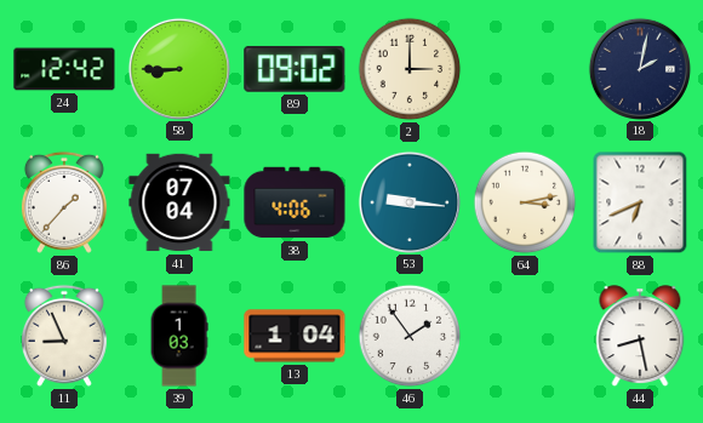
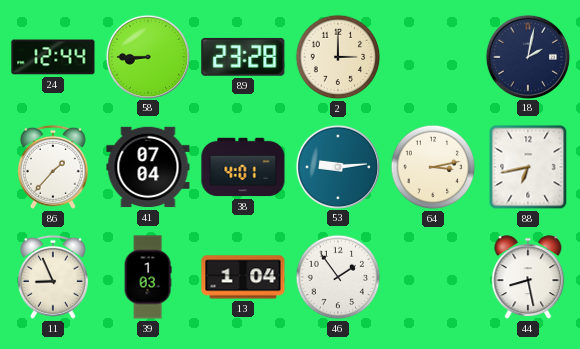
24: 12:42 -> 12:44 (53, 57)
89: 09:02 -> 23:28 (243, 57)
38: 4:06 -> 4:01 (243, 167)
53: 9:16 -> 9:14 (337, 166)
88: 6:41 -> 6:43 (528, 167)
